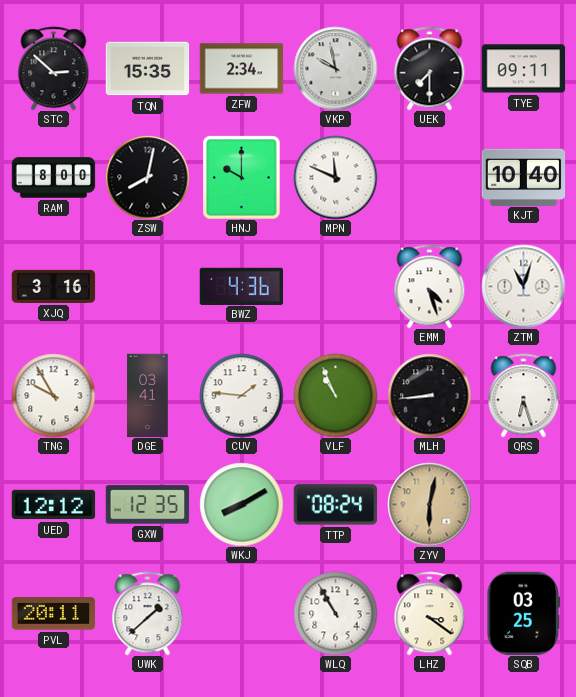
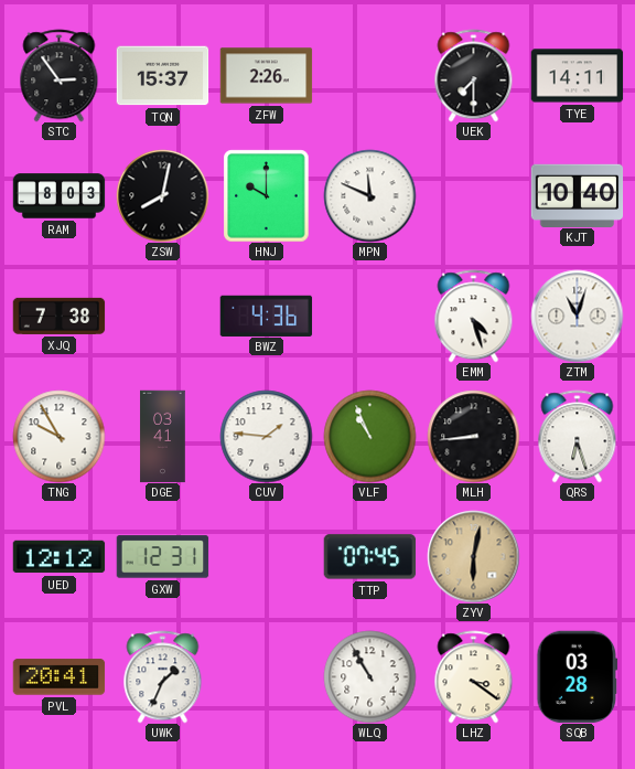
STC: 2:52 -> 2:54 (60, 75)
TQN: 15:35 -> 15:37 (162, 76)
ZFW: 2:34 -> 2:26 (266, 76)
VKP: 9:58 -> none (335, 68)
TYE: 09:11 -> 14:11 (577, 76)
RAM: 8:00 -> 8:03 (58, 196)
XJQ: 3:16 -> 7:38 (58, 316)
GXW: 12:35 -> 12:31 (162, 557)
WKJ: 8:10 -> none (241, 504)
TTP: 08:24 -> 07:45 (369, 557)
PVL: 20:11 -> 20:41 (58, 677)
UWK: 1:38 -> 1:34 (163, 676)
SQB: 03:25 -> 03:28 (578, 676)
